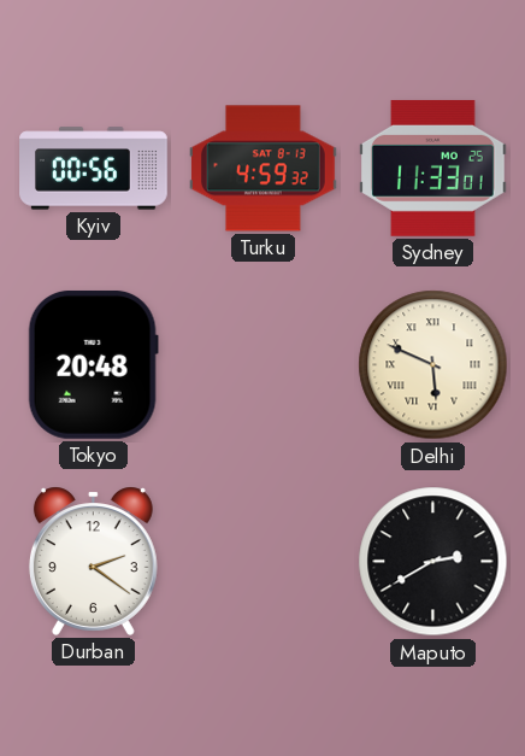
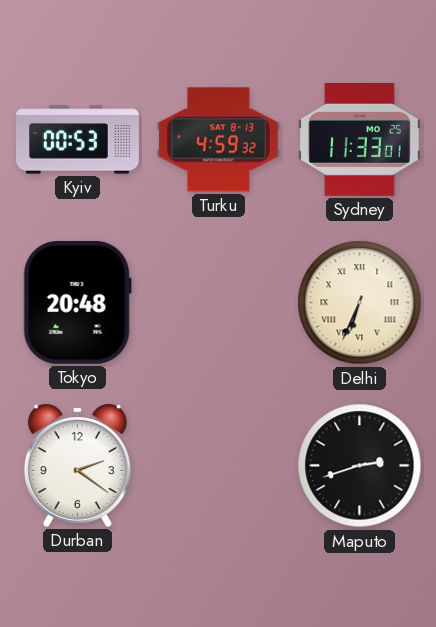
Kyiv: 00:56 -> 00:53 (78, 140)
Delhi: 5:49 -> 6:34 (360, 303)
Maputo: 2:40 -> 2:42 (360, 466)
